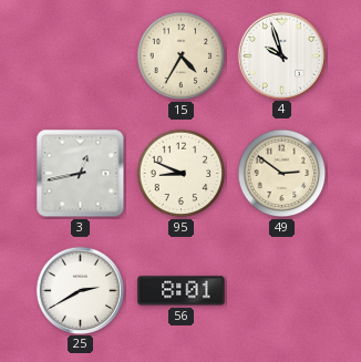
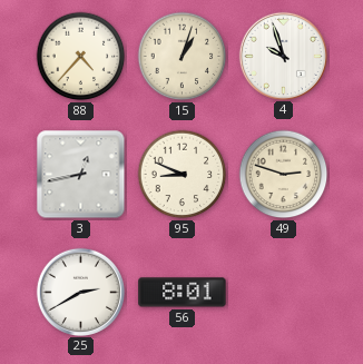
88: none -> 4:37 (81, 57)
15: 4:35 -> 1:03 (183, 57)
49: 2:51 -> 2:48 (284, 175)
